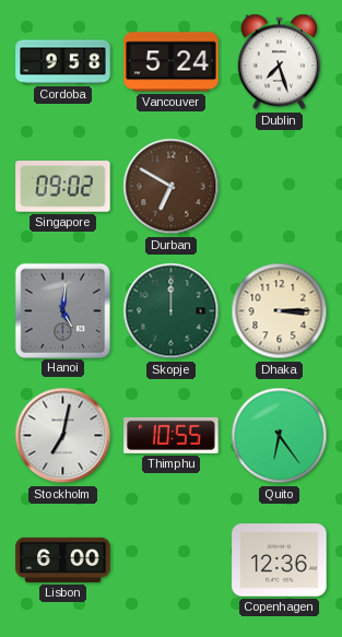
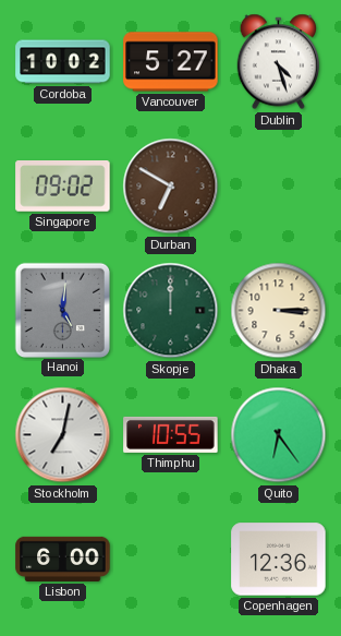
Cordoba: 9:58 -> 10:02 (63, 62)
Vancouver: 5:24 -> 5:27 (171, 62)
Dublin: 7:27 -> 4:27 (279, 62)
